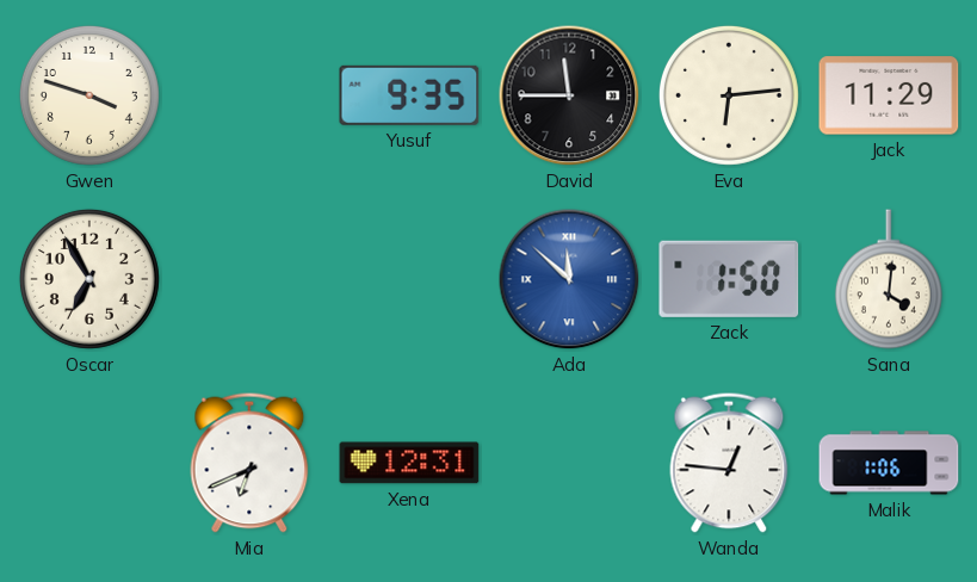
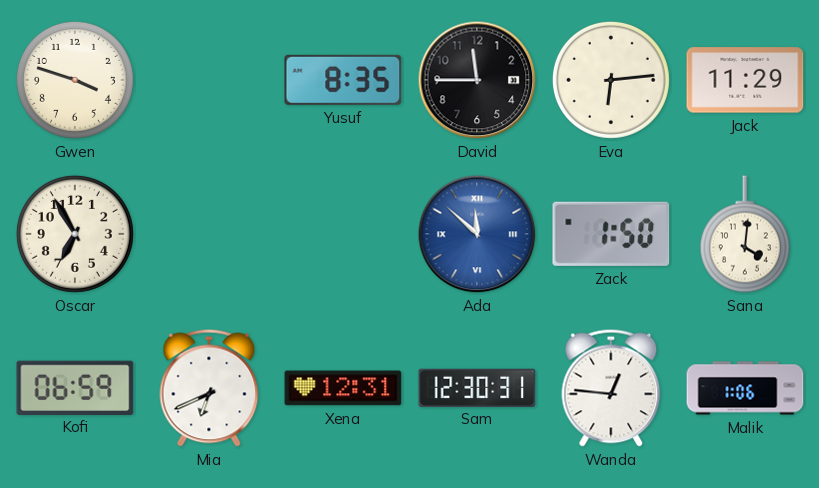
Yusuf: 9:35 -> 8:35 (343, 80)
Kofi: none -> 06:59 (75, 387)
Sam: none -> 12:30 (477, 387)
